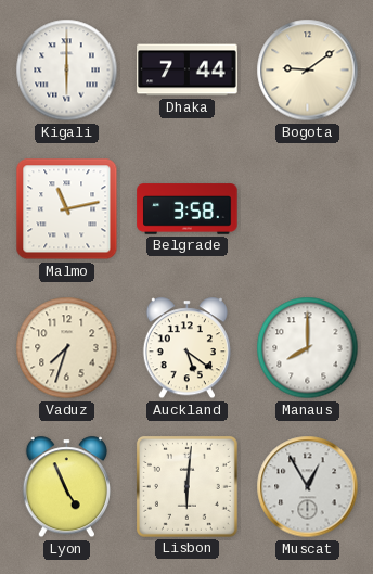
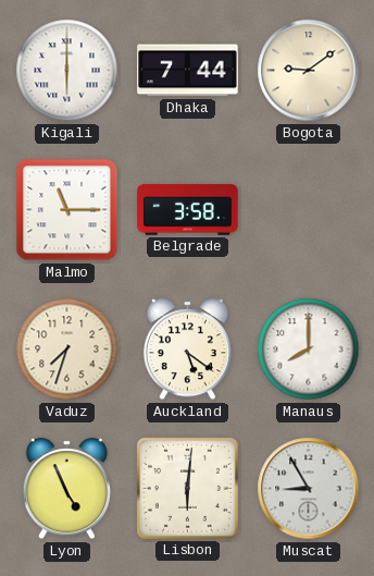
Malmo: 11:13 -> 11:15 (67, 210)
Muscat: 12:55 -> 8:55 (309, 489)
